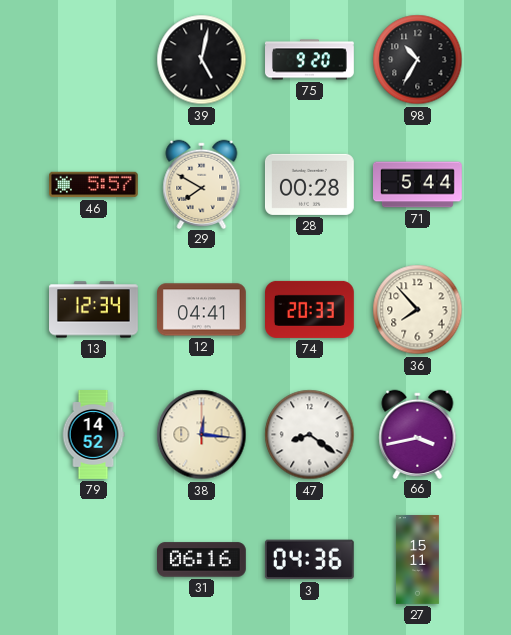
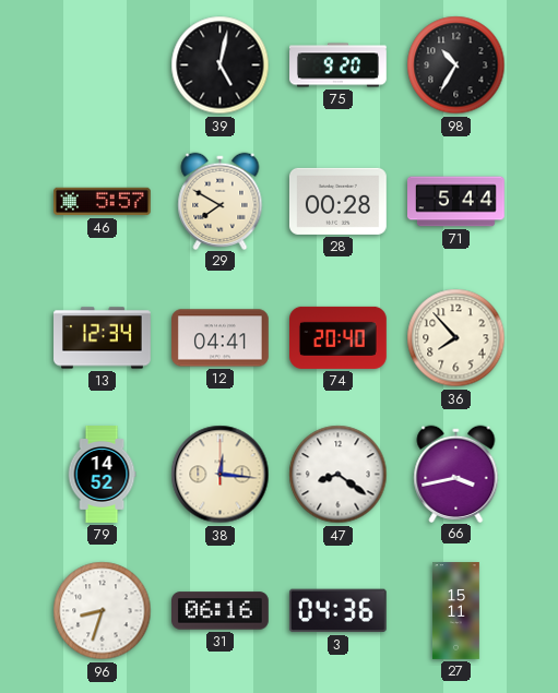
74: 20:33 -> 20:40 (339, 337)
96: none -> 8:33 (103, 611)
